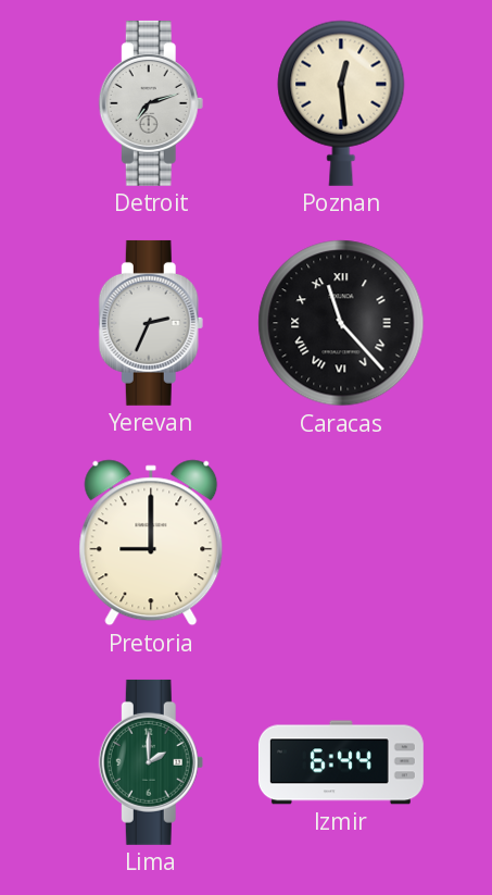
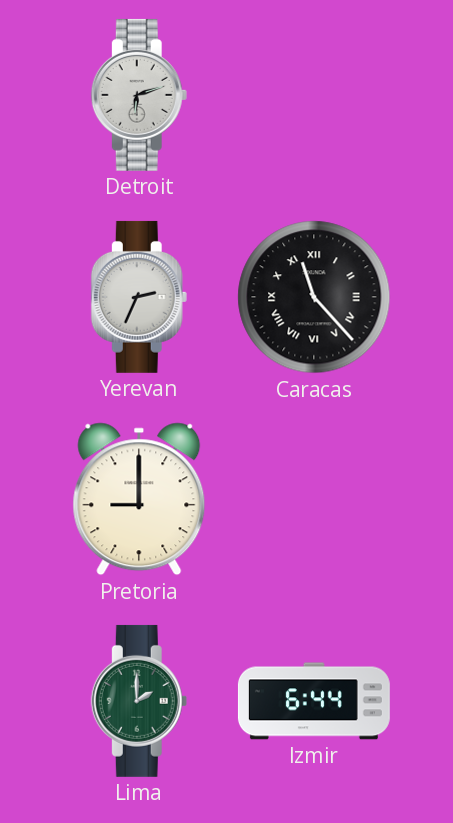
Detroit: 7:12 -> 6:12 (139, 95)
Poznan: 12:29 -> none (341, 103)
